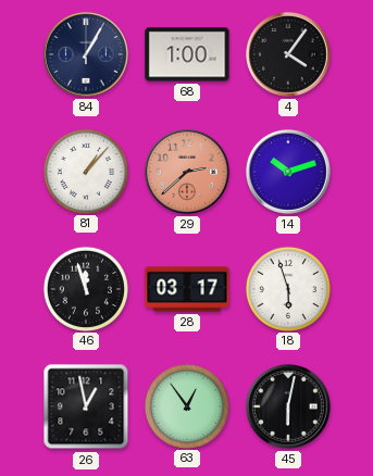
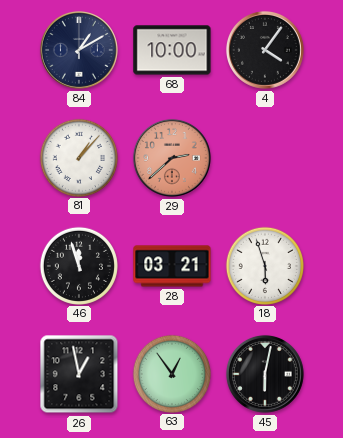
84: 1:05 -> 1:10 (79, 50)
68: 1:00 -> 10:00 (172, 50)
14: 10:12 -> none (288, 172)
28: 03:17 -> 03:21 (172, 266)
